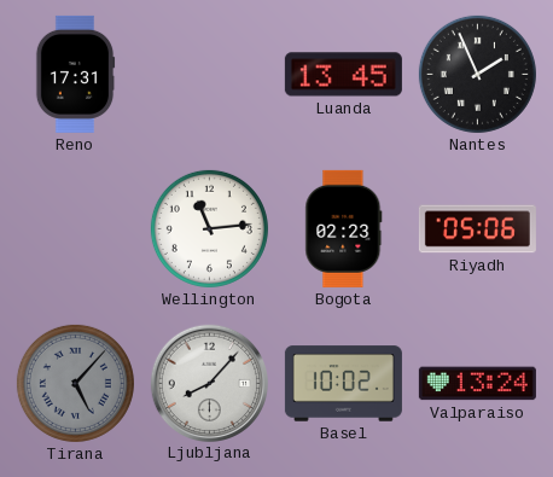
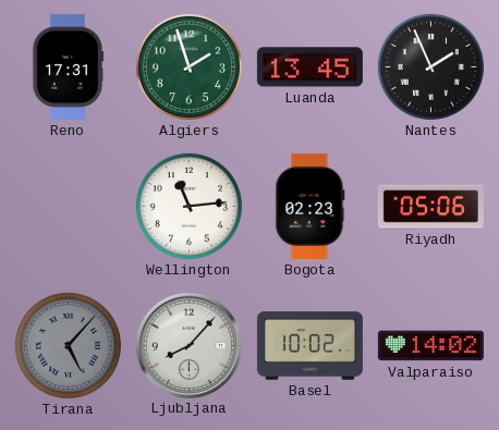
Algiers: none -> 1:57 (188, 66)
Valparaiso: 13:24 -> 14:02 (430, 346)
